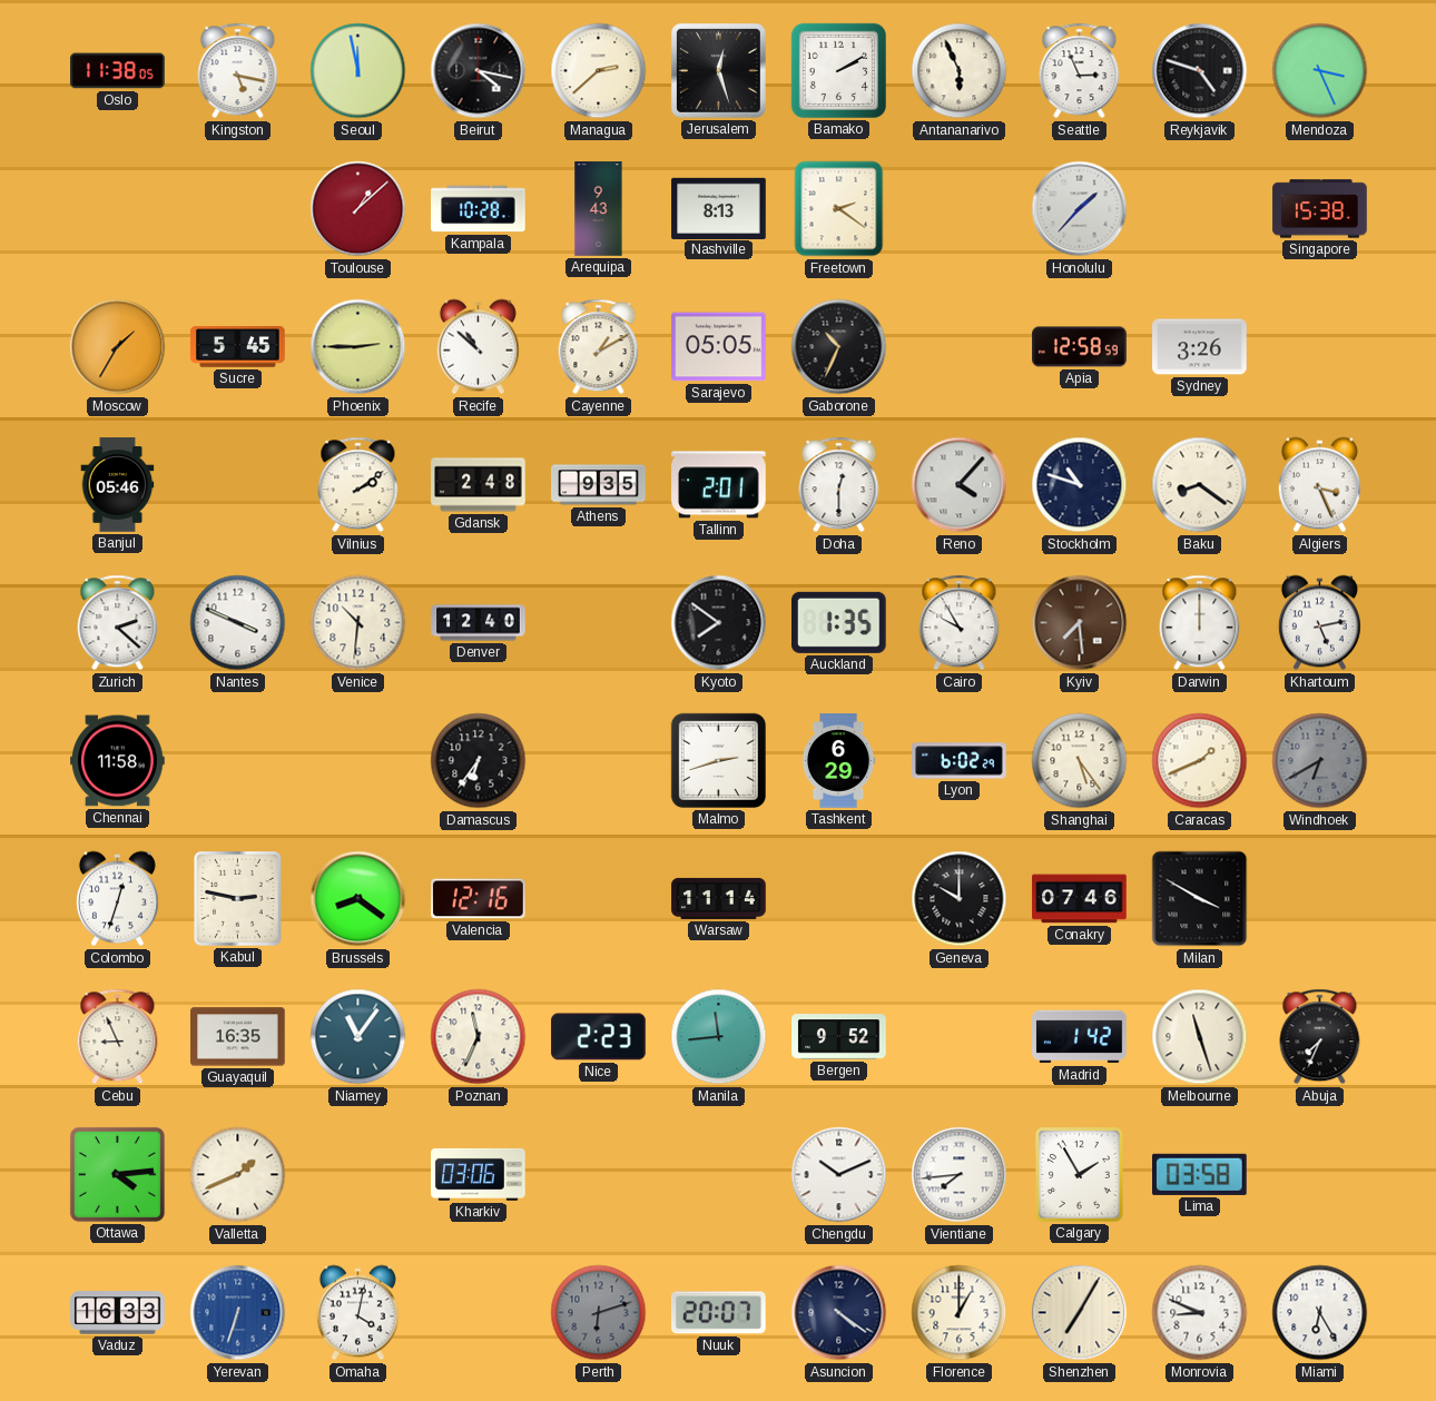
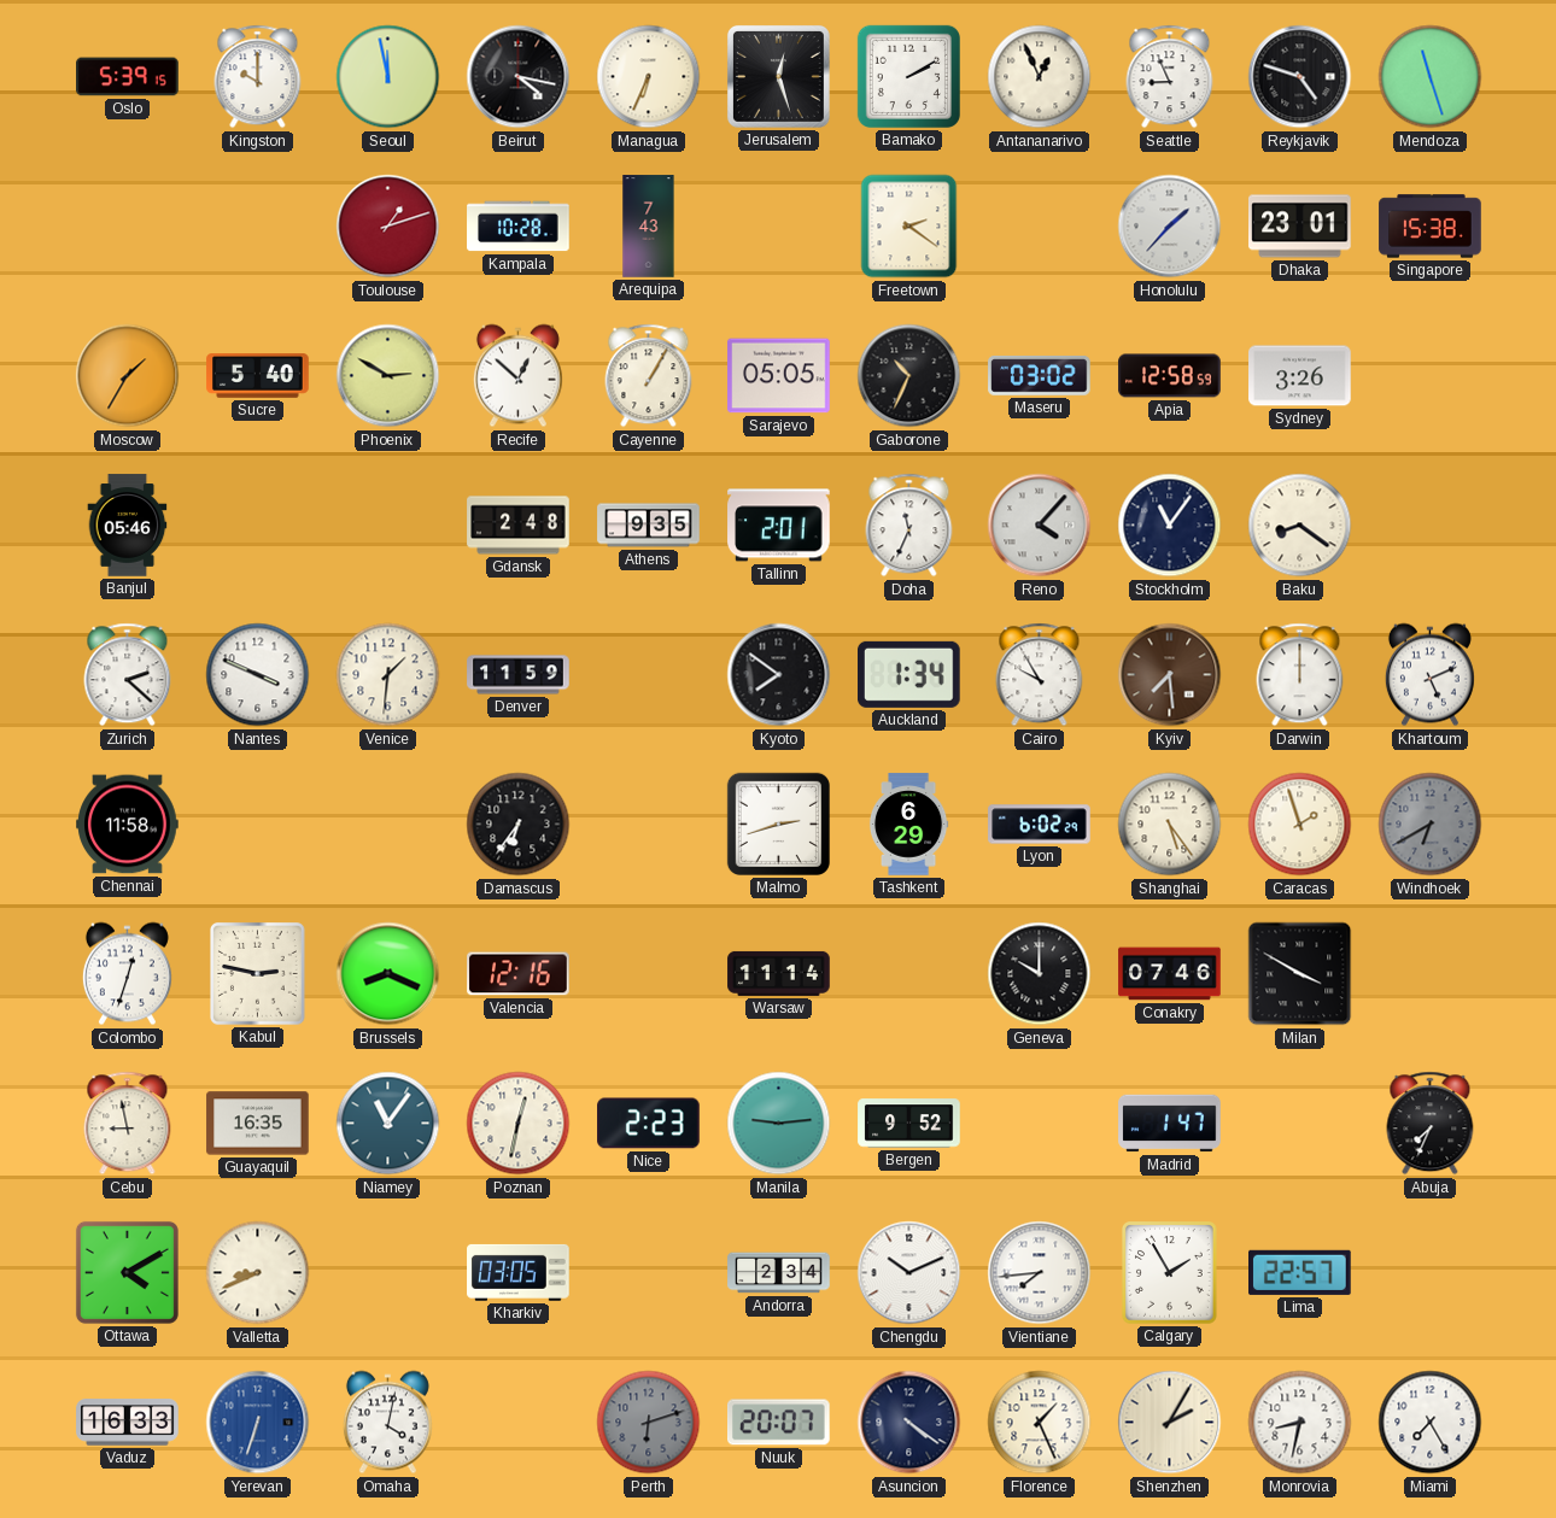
Oslo: 11:38 -> 5:39 (128, 77)
Kingston: 5:17 -> 10:00 (258, 77)
Managua: 2:38 -> 6:34 (649, 77)
Antananarivo: 5:56 -> 12:56 (1040, 77)
Seattle: 2:56 -> 8:56 (1170, 77)
Mendoza: 3:26 -> 11:27 (1431, 77)
Toulouse: 1:08 -> 1:12 (388, 227)
Arequipa: 9:43 -> 7:43 (649, 227)
Nashville: 8:13 -> none (719, 208)
Dhaka: none -> 23:01 (1300, 227)
Sucre: 5:45 -> 5:40 (258, 376)
Phoenix: 2:45 -> 2:50 (388, 376)
Recife: 10:52 -> 12:52 (517, 376)
Cayenne: 1:10 -> 1:05 (649, 376)
Maseru: none -> 03:02 (1040, 376)
Vilnius: 2:09 -> none (358, 485)
Doha: 12:30 -> 11:34 (909, 526)
Stockholm: 10:48 -> 11:06 (1170, 526)
Algiers: 3:26 -> none (1319, 485)
Venice: 10:31 -> 1:31 (388, 675)
Denver: 12:40 -> 11:59 (519, 675)
Auckland: 1:35 -> 1:34 (909, 674)
Khartoum: 5:13 -> 5:11 (1429, 675)
Caracas: 1:41 -> 1:57 (1300, 825)
Brussels: 8:21 -> 8:19 (388, 974)
Cebu: 8:56 -> 8:58 (128, 1124)
Poznan: 11:34 -> 12:32 (519, 1124)
Manila: 11:44 -> 9:14 (779, 1124)
Madrid: 1:42 -> 1:47 (1170, 1124)
Melbourne: 11:27 -> none (1200, 1037)
Ottawa: 4:14 -> 4:10 (127, 1272)
Valletta: 1:41 -> 8:41 (258, 1273)
Kharkiv: 03:06 -> 03:05 (519, 1272)
Andorra: none -> 2:34 (779, 1273)
Lima: 03:58 -> 22:57 (1300, 1272)
Florence: 1:00 -> 1:26 (1040, 1423)
Shenzhen: 7:05 -> 2:05 (1170, 1423)
Monrovia: 8:49 -> 8:32 (1300, 1423)
Miami: 6:25 -> 7:25 (1431, 1423)
